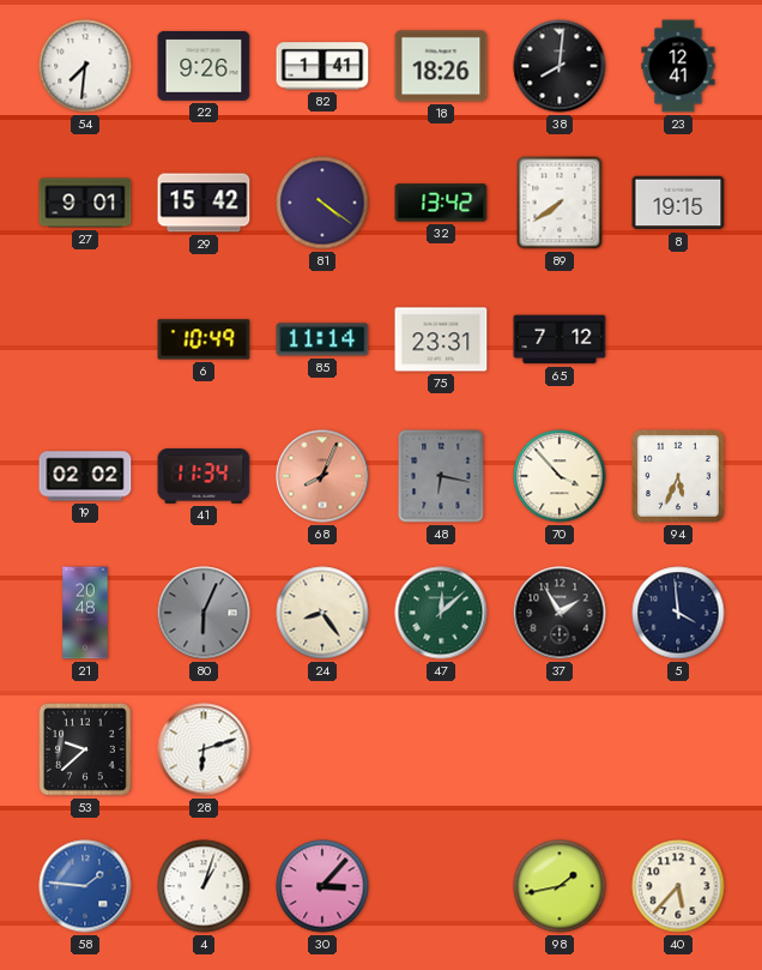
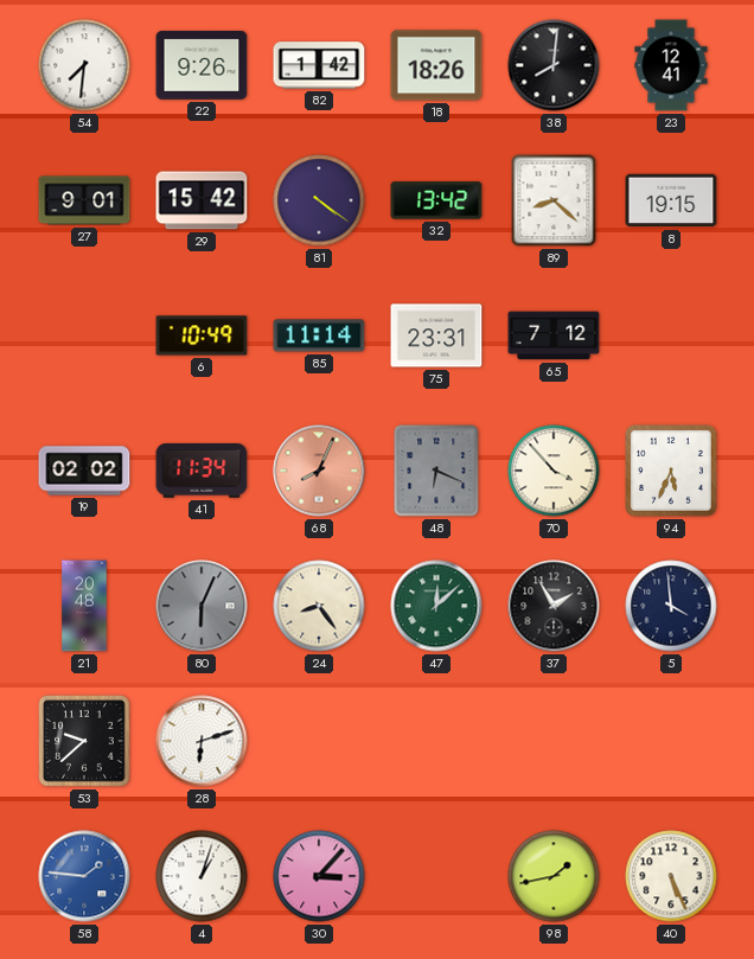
82: 1:41 -> 1:42 (319, 65)
89: 7:39 -> 8:22 (554, 200)
48: 6:17 -> 6:19 (436, 471)
40: 5:37 -> 5:26 (671, 876)
